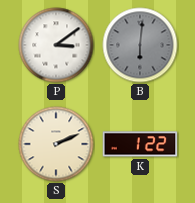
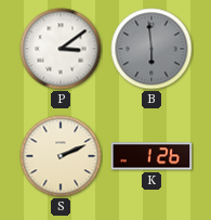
B: 6:01 -> 5:59 (151, 49)
K: 1:22 -> 1:26 (151, 156)
